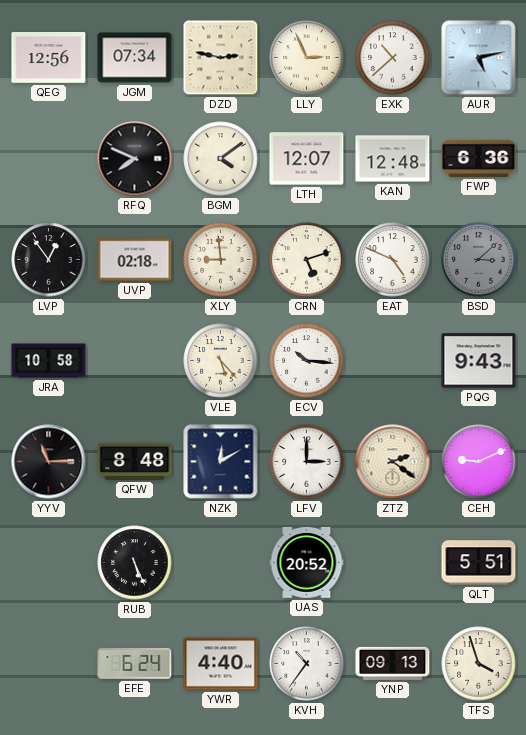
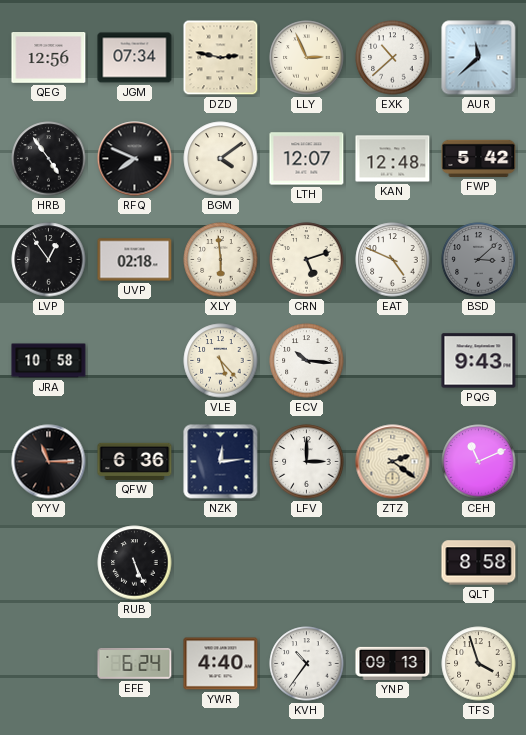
AUR: 5:13 -> 11:38 (479, 58)
HRB: none -> 4:54 (49, 159)
FWP: 6:36 -> 5:42 (479, 158)
XLY: 8:59 -> 5:59 (221, 260)
QFW: 8:48 -> 6:36 (135, 461)
NZK: 12:10 -> 12:14 (221, 462)
CEH: 9:11 -> 11:11 (479, 462)
UAS: 20:52 -> none (307, 562)
QLT: 5:51 -> 8:58 (479, 563)
